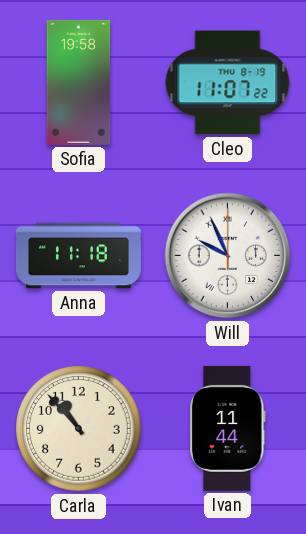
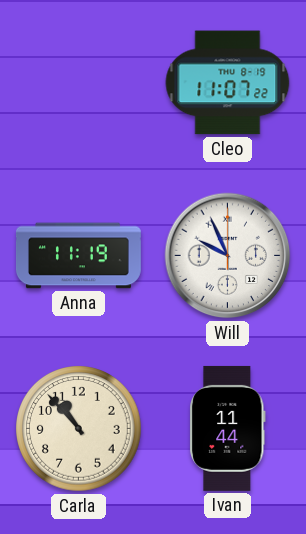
Sofia: 19:58 -> none (79, 82)
Anna: 11:18 -> 11:19 (78, 256)
